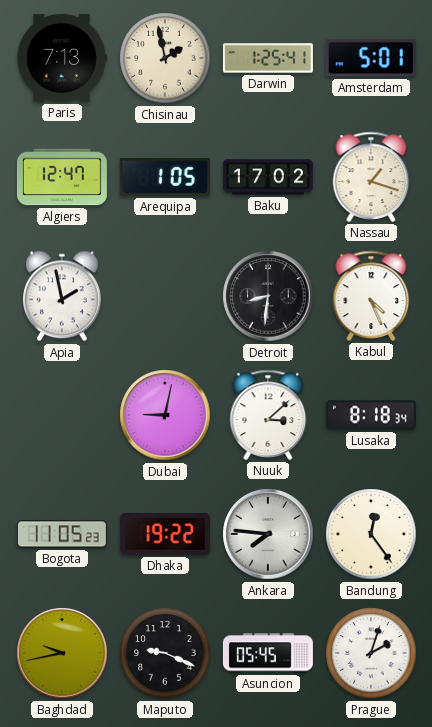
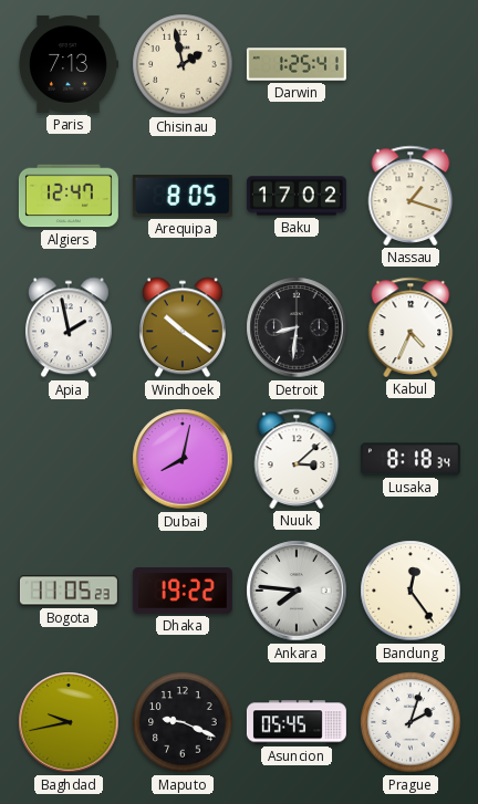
Amsterdam: 5:01 -> none (371, 58)
Arequipa: 1:05 -> 8:05 (183, 197)
Windhoek: none -> 10:21 (183, 327)
Kabul: 4:26 -> 4:34 (411, 327)
Dubai: 9:02 -> 8:02 (183, 459)
